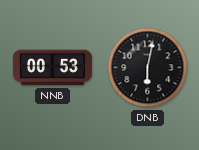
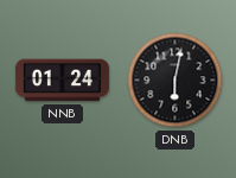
NNB: 00:53 -> 01:24 (62, 81)
